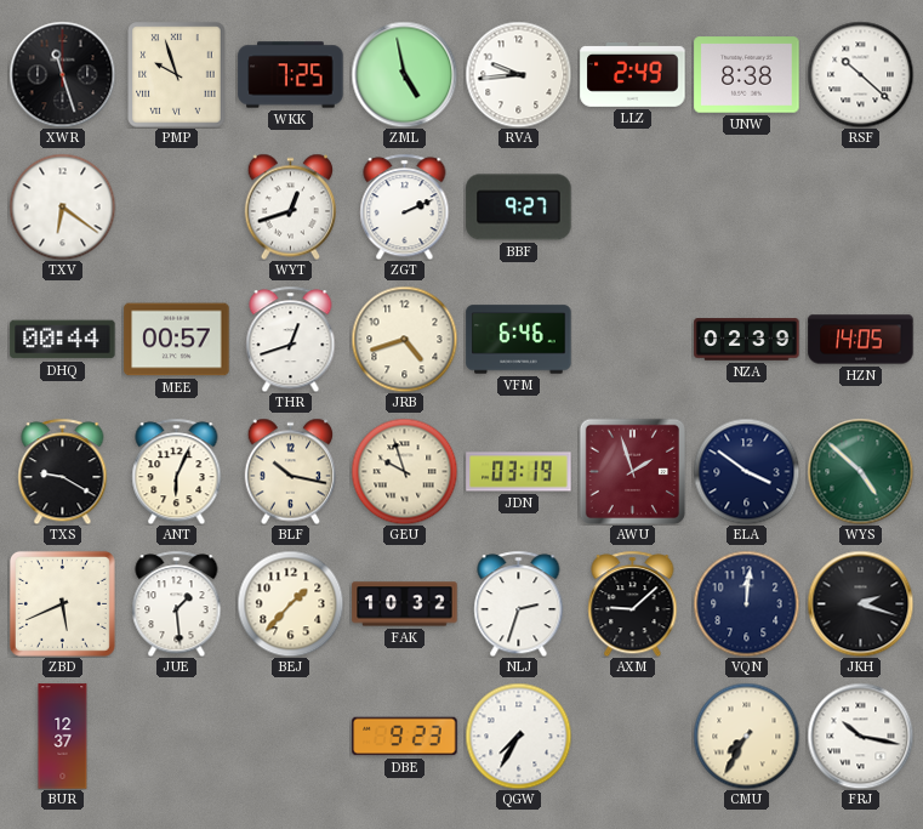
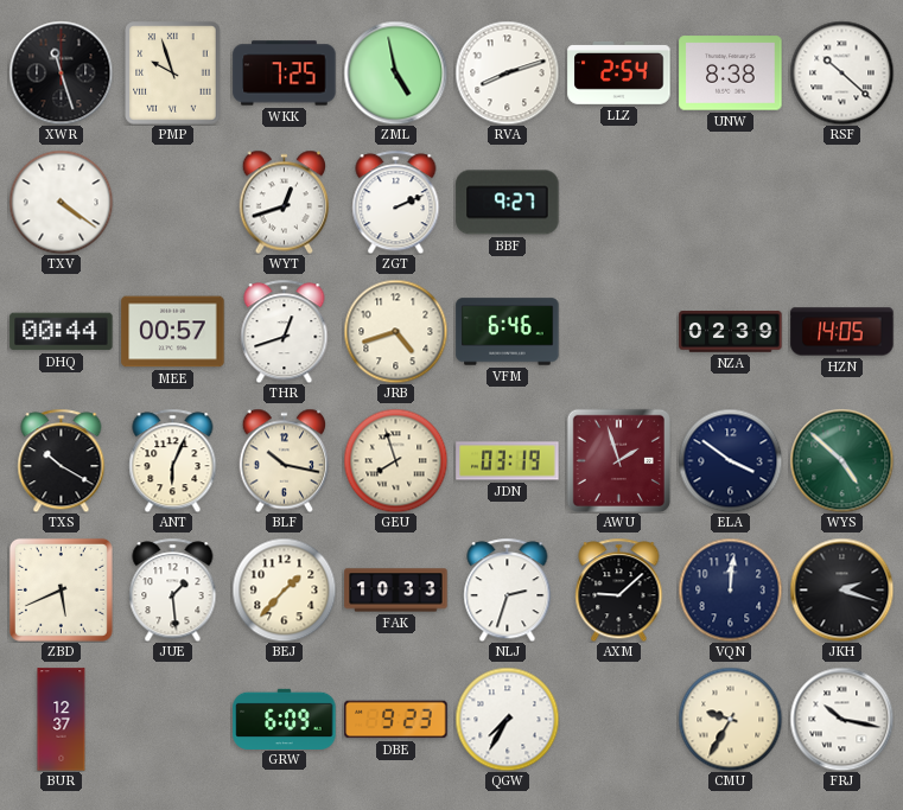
RVA: 9:44 -> 8:12 (507, 72)
LLZ: 2:49 -> 2:54 (619, 72)
TXV: 6:21 -> 4:21 (61, 202)
TXS: 9:20 -> 10:20 (62, 460)
GEU: 9:57 -> 7:57 (395, 460)
FAK: 10:32 -> 10:33 (396, 591)
GRW: none -> 6:09 (285, 719)
CMU: 7:35 -> 9:35 (730, 719)
